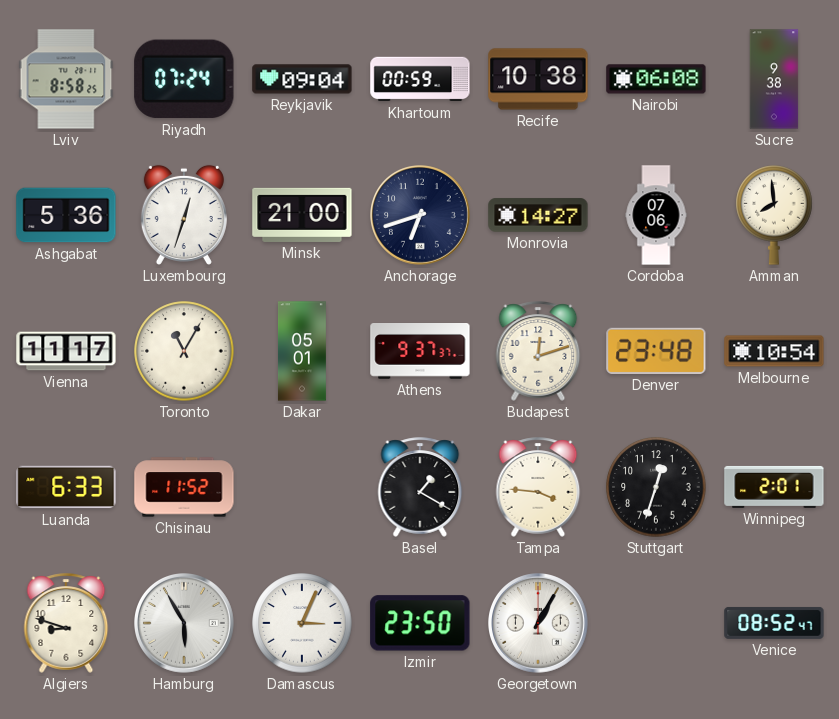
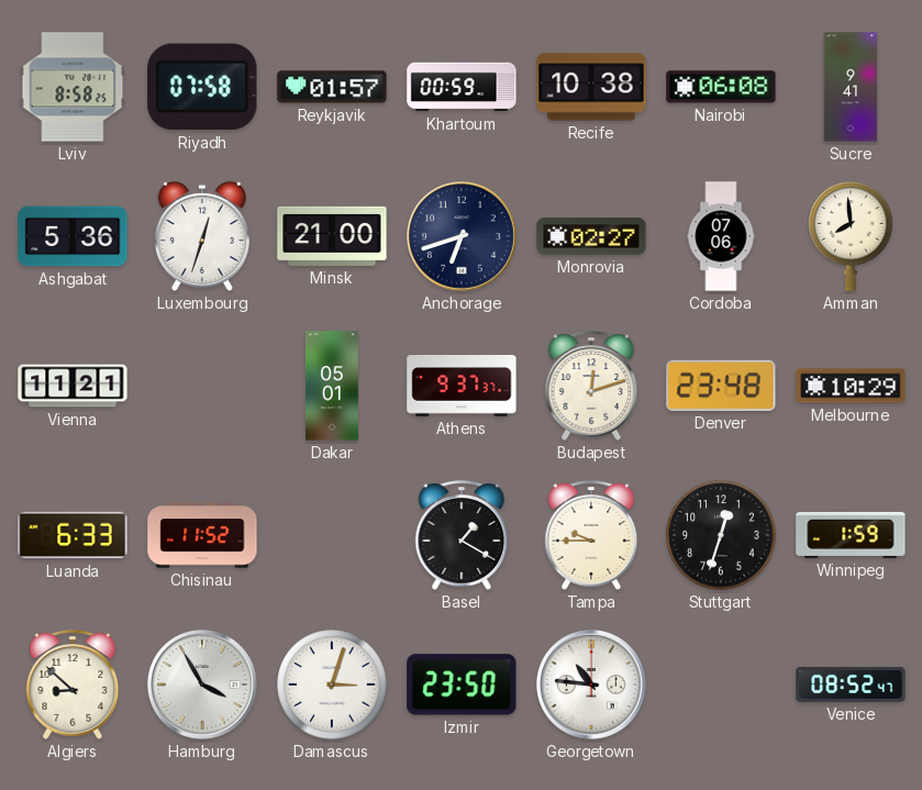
Riyadh: 07:24 -> 07:58 (202, 87)
Reykjavik: 09:04 -> 01:57 (332, 87)
Sucre: 9:38 -> 9:41 (851, 87)
Monrovia: 14:27 -> 02:27 (591, 236)
Vienna: 11:17 -> 11:21 (73, 386)
Toronto: 11:05 -> none (184, 351)
Melbourne: 10:54 -> 10:29 (851, 386)
Tampa: 3:46 -> 9:45 (591, 535)
Winnipeg: 2:01 -> 1:59 (851, 535)
Algiers: 8:48 -> 8:52 (73, 685)
Hamburg: 5:55 -> 3:55 (203, 686)
Damascus: 3:04 -> 3:03 (332, 685)
Georgetown: 1:05 -> 10:46 (592, 686)
